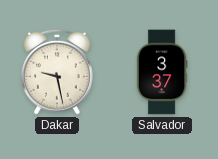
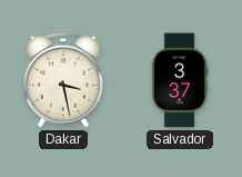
Dakar: 9:28 -> 3:28 (64, 80)
